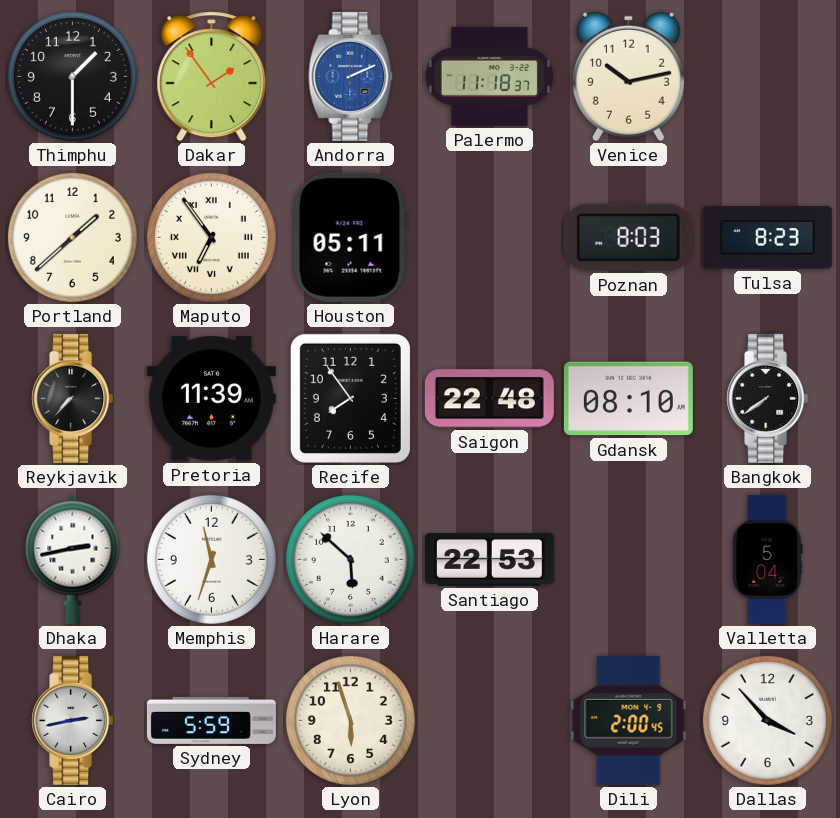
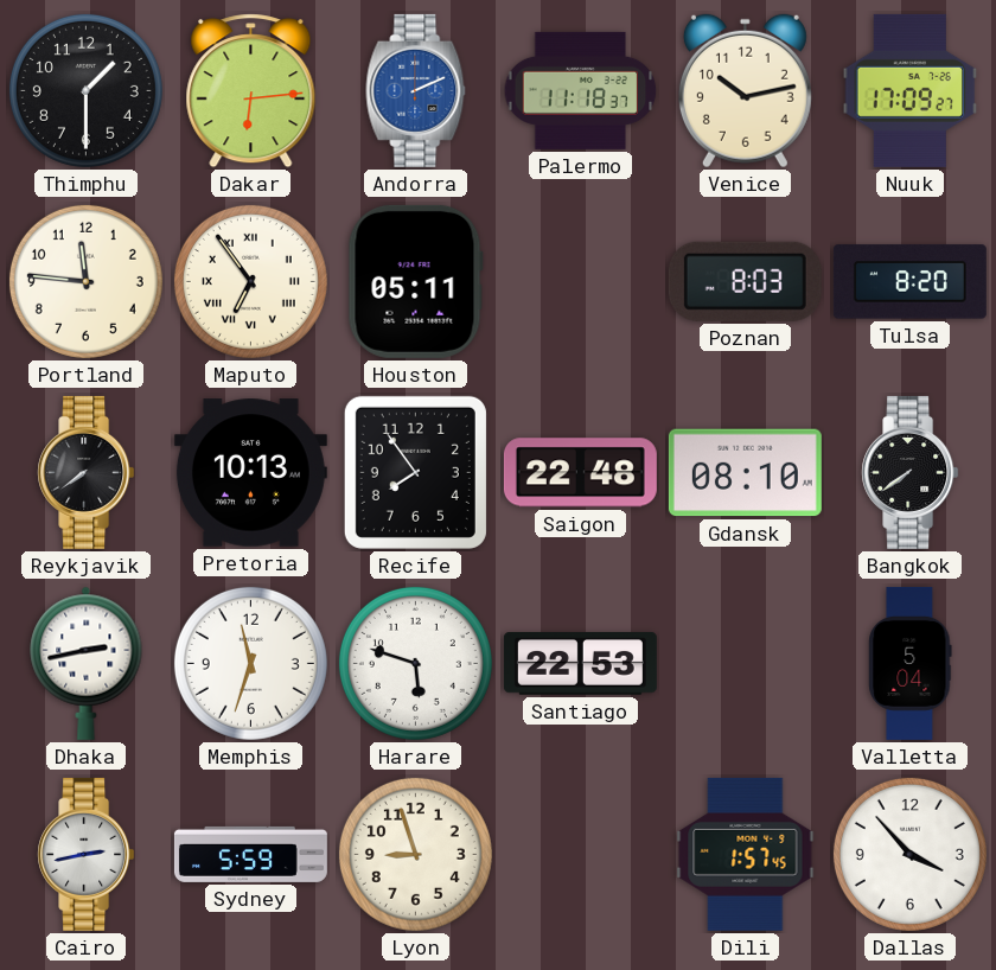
Dakar: 1:54 -> 6:14 (251, 91)
Nuuk: none -> 17:09 (911, 90)
Portland: 1:38 -> 11:46 (85, 281)
Tulsa: 8:23 -> 8:20 (909, 282)
Reykjavik: 7:37 -> 7:39 (87, 472)
Pretoria: 11:39 -> 10:13 (250, 473)
Harare: 5:52 -> 5:48 (415, 663)
Lyon: 5:57 -> 8:57 (415, 854)
Dili: 2:00 -> 1:57 (746, 854)
